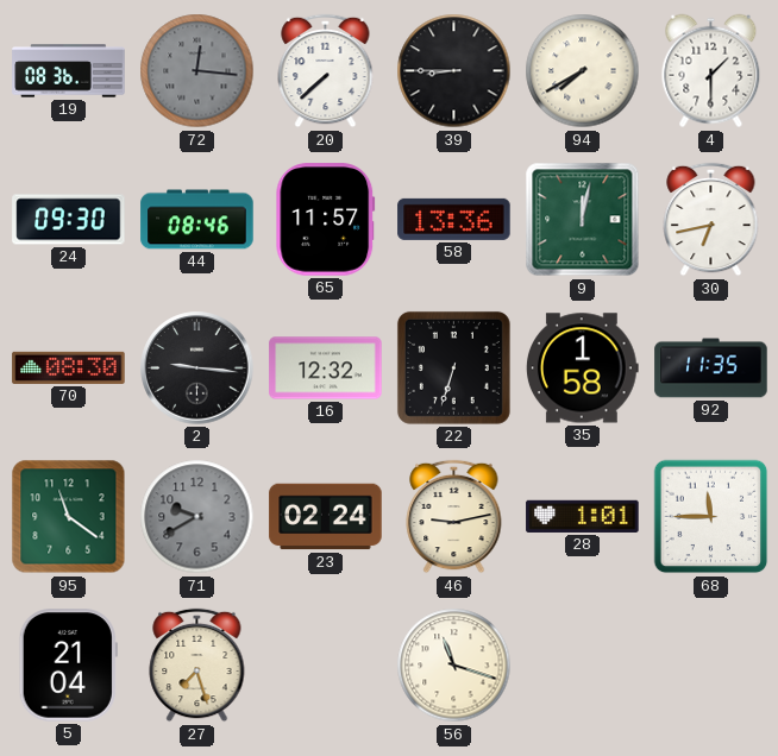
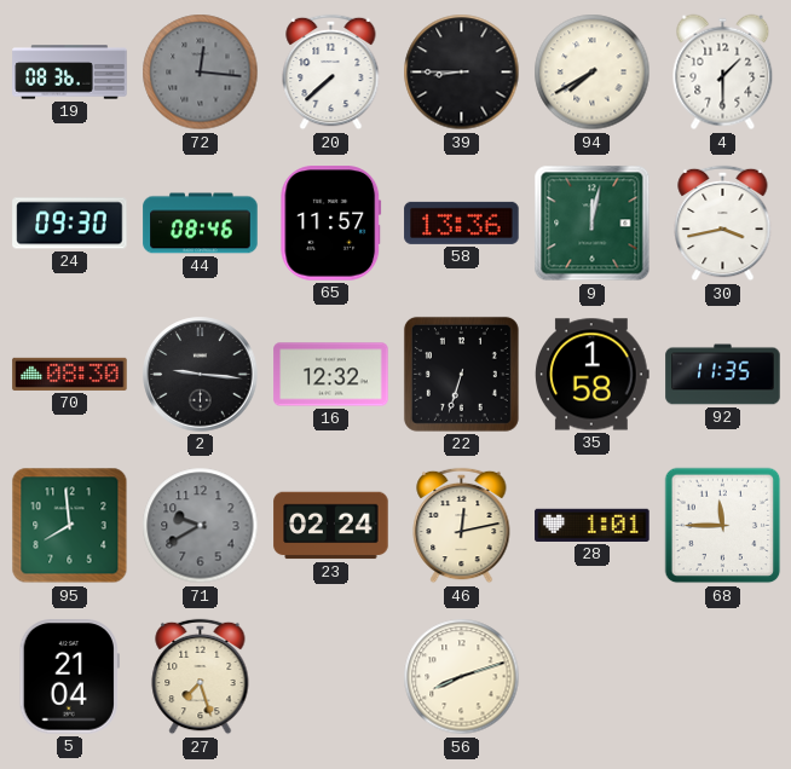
30: 6:43 -> 3:43 (723, 224)
95: 11:21 -> 7:59 (70, 526)
46: 9:13 -> 12:13 (462, 526)
56: 11:18 -> 8:12 (462, 677)
